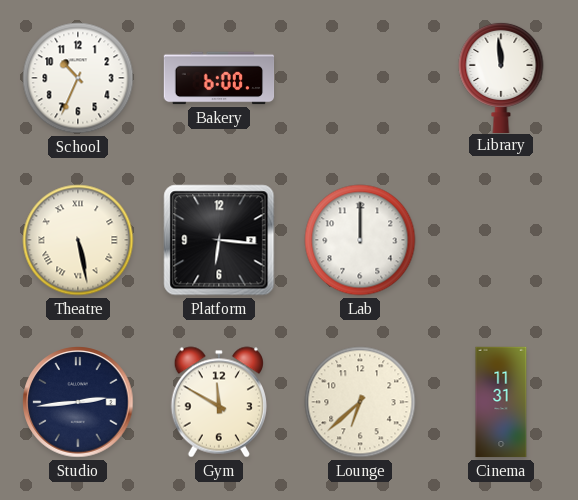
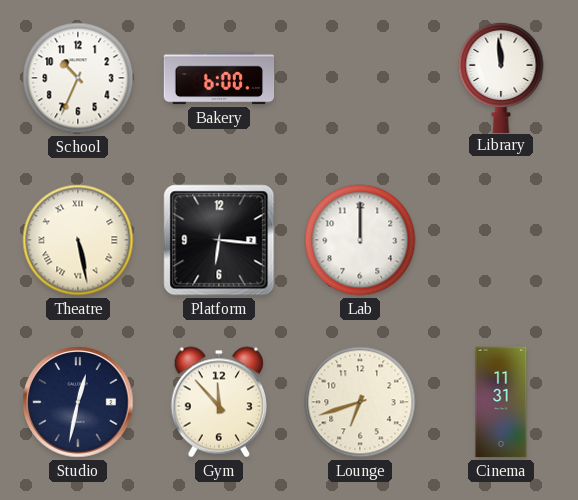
Studio: 2:44 -> 12:32 (78, 402)
Gym: 11:50 -> 11:53 (219, 402)
Lounge: 6:38 -> 6:42 (360, 402)
